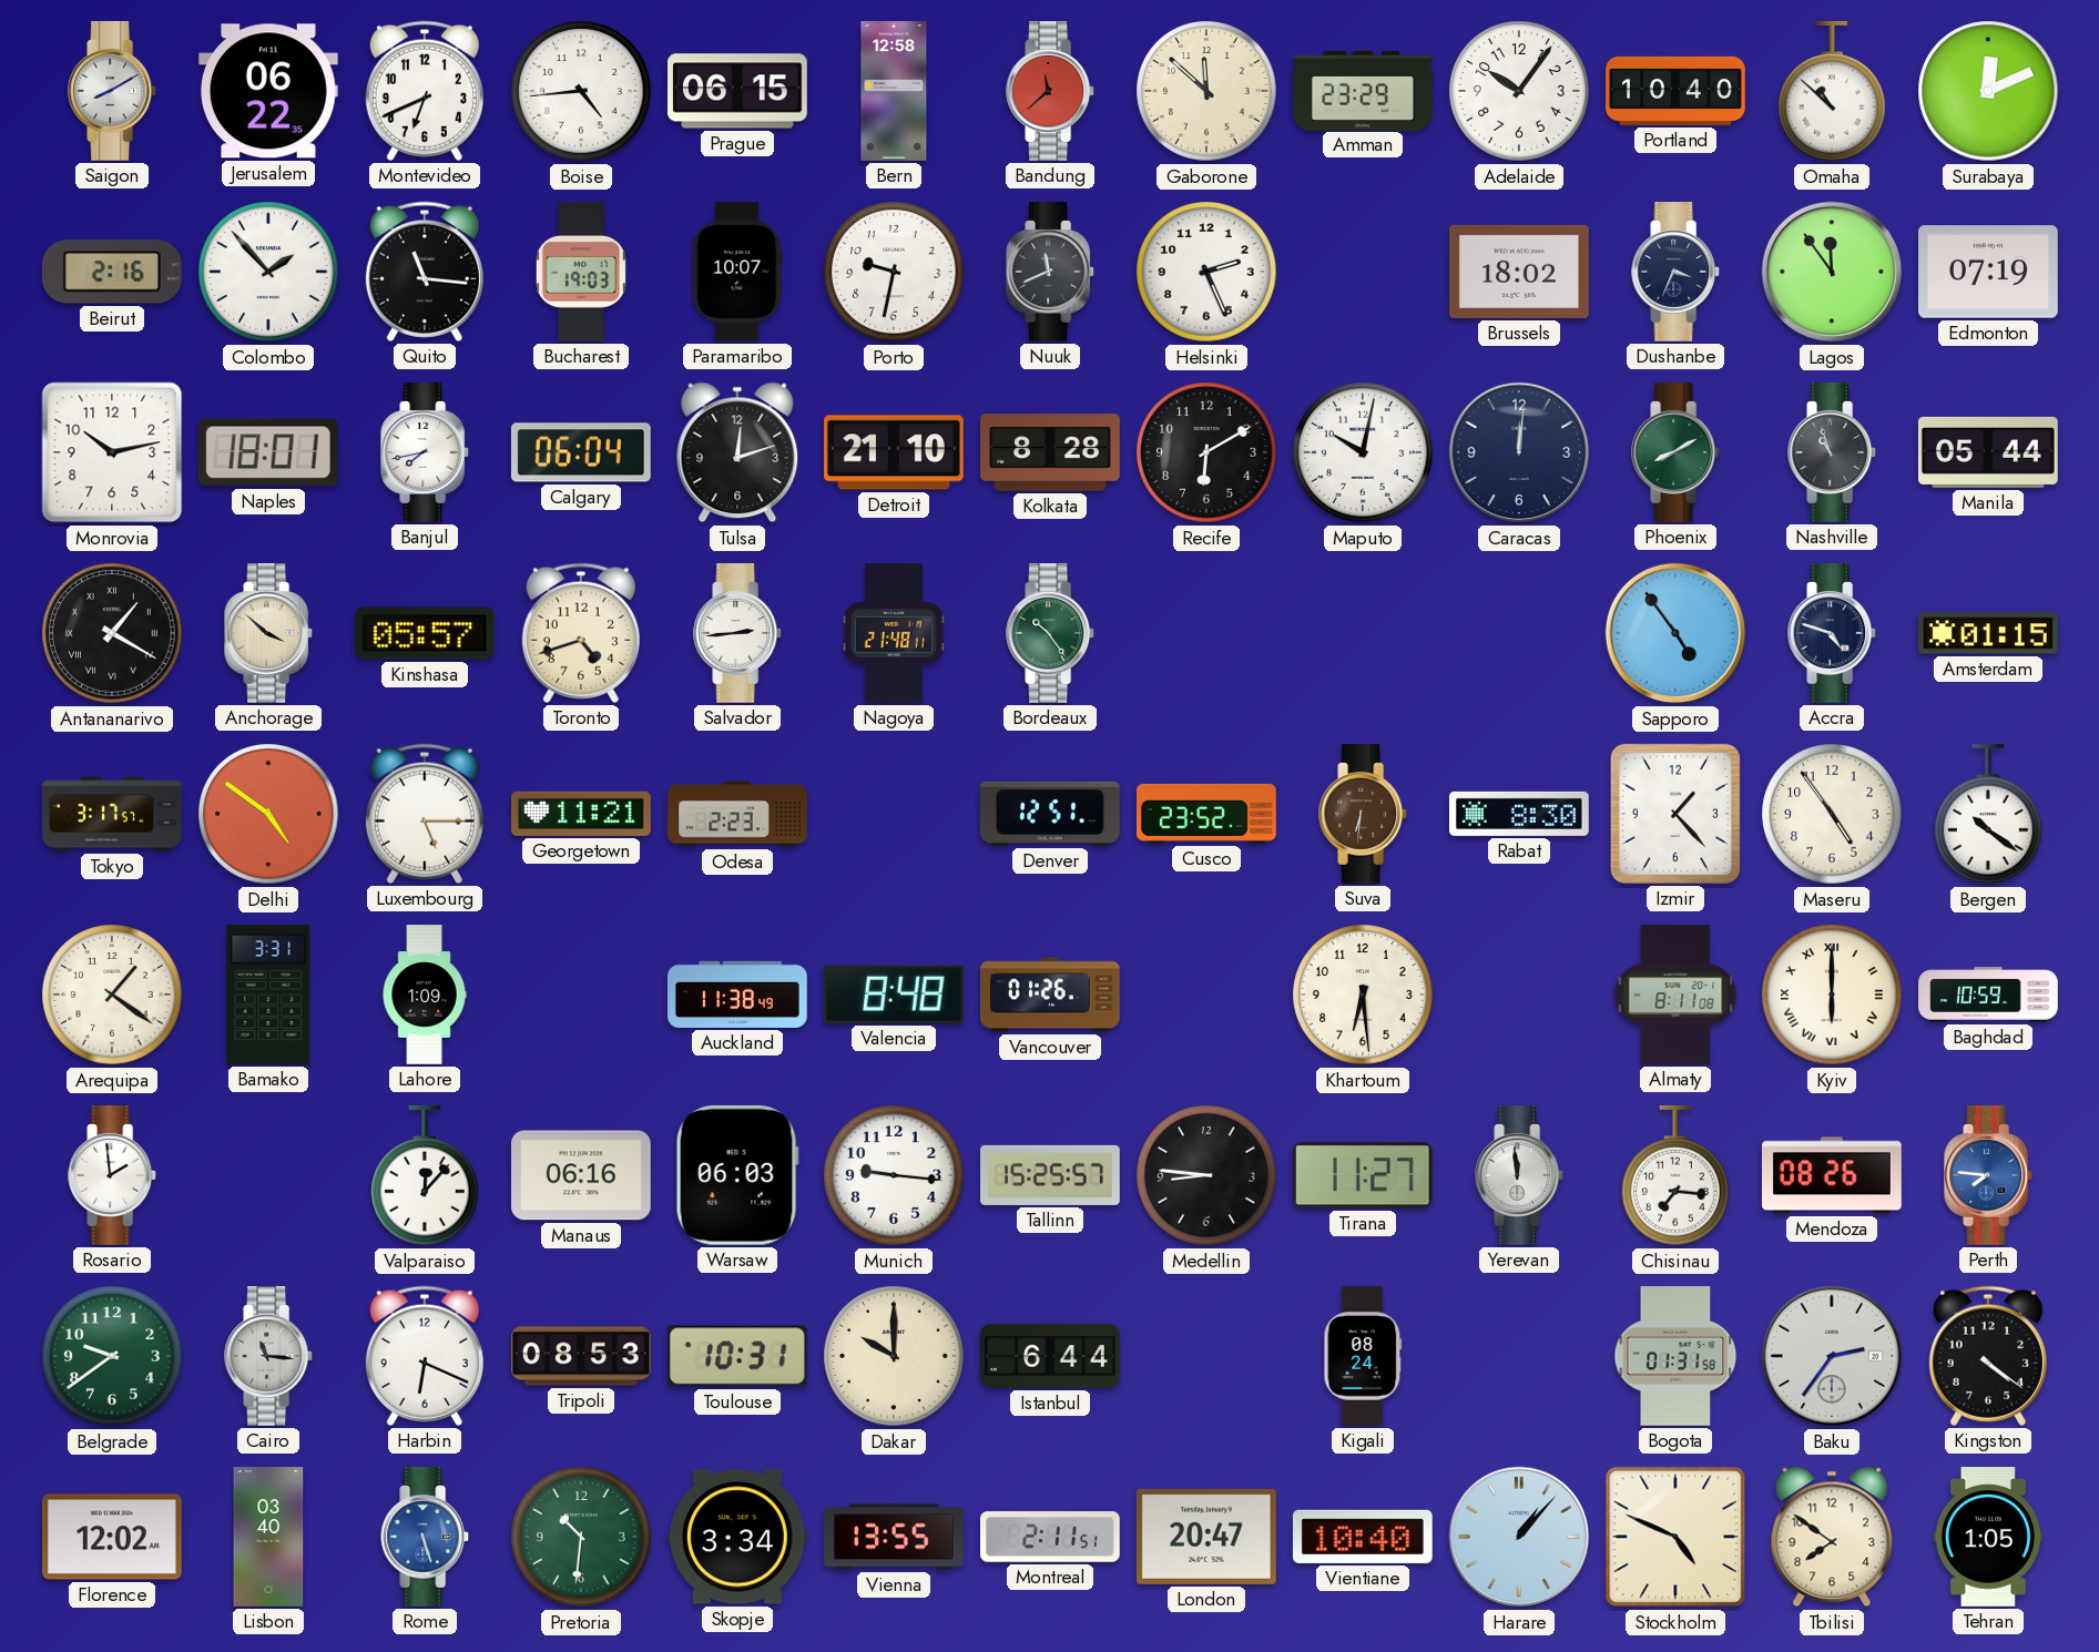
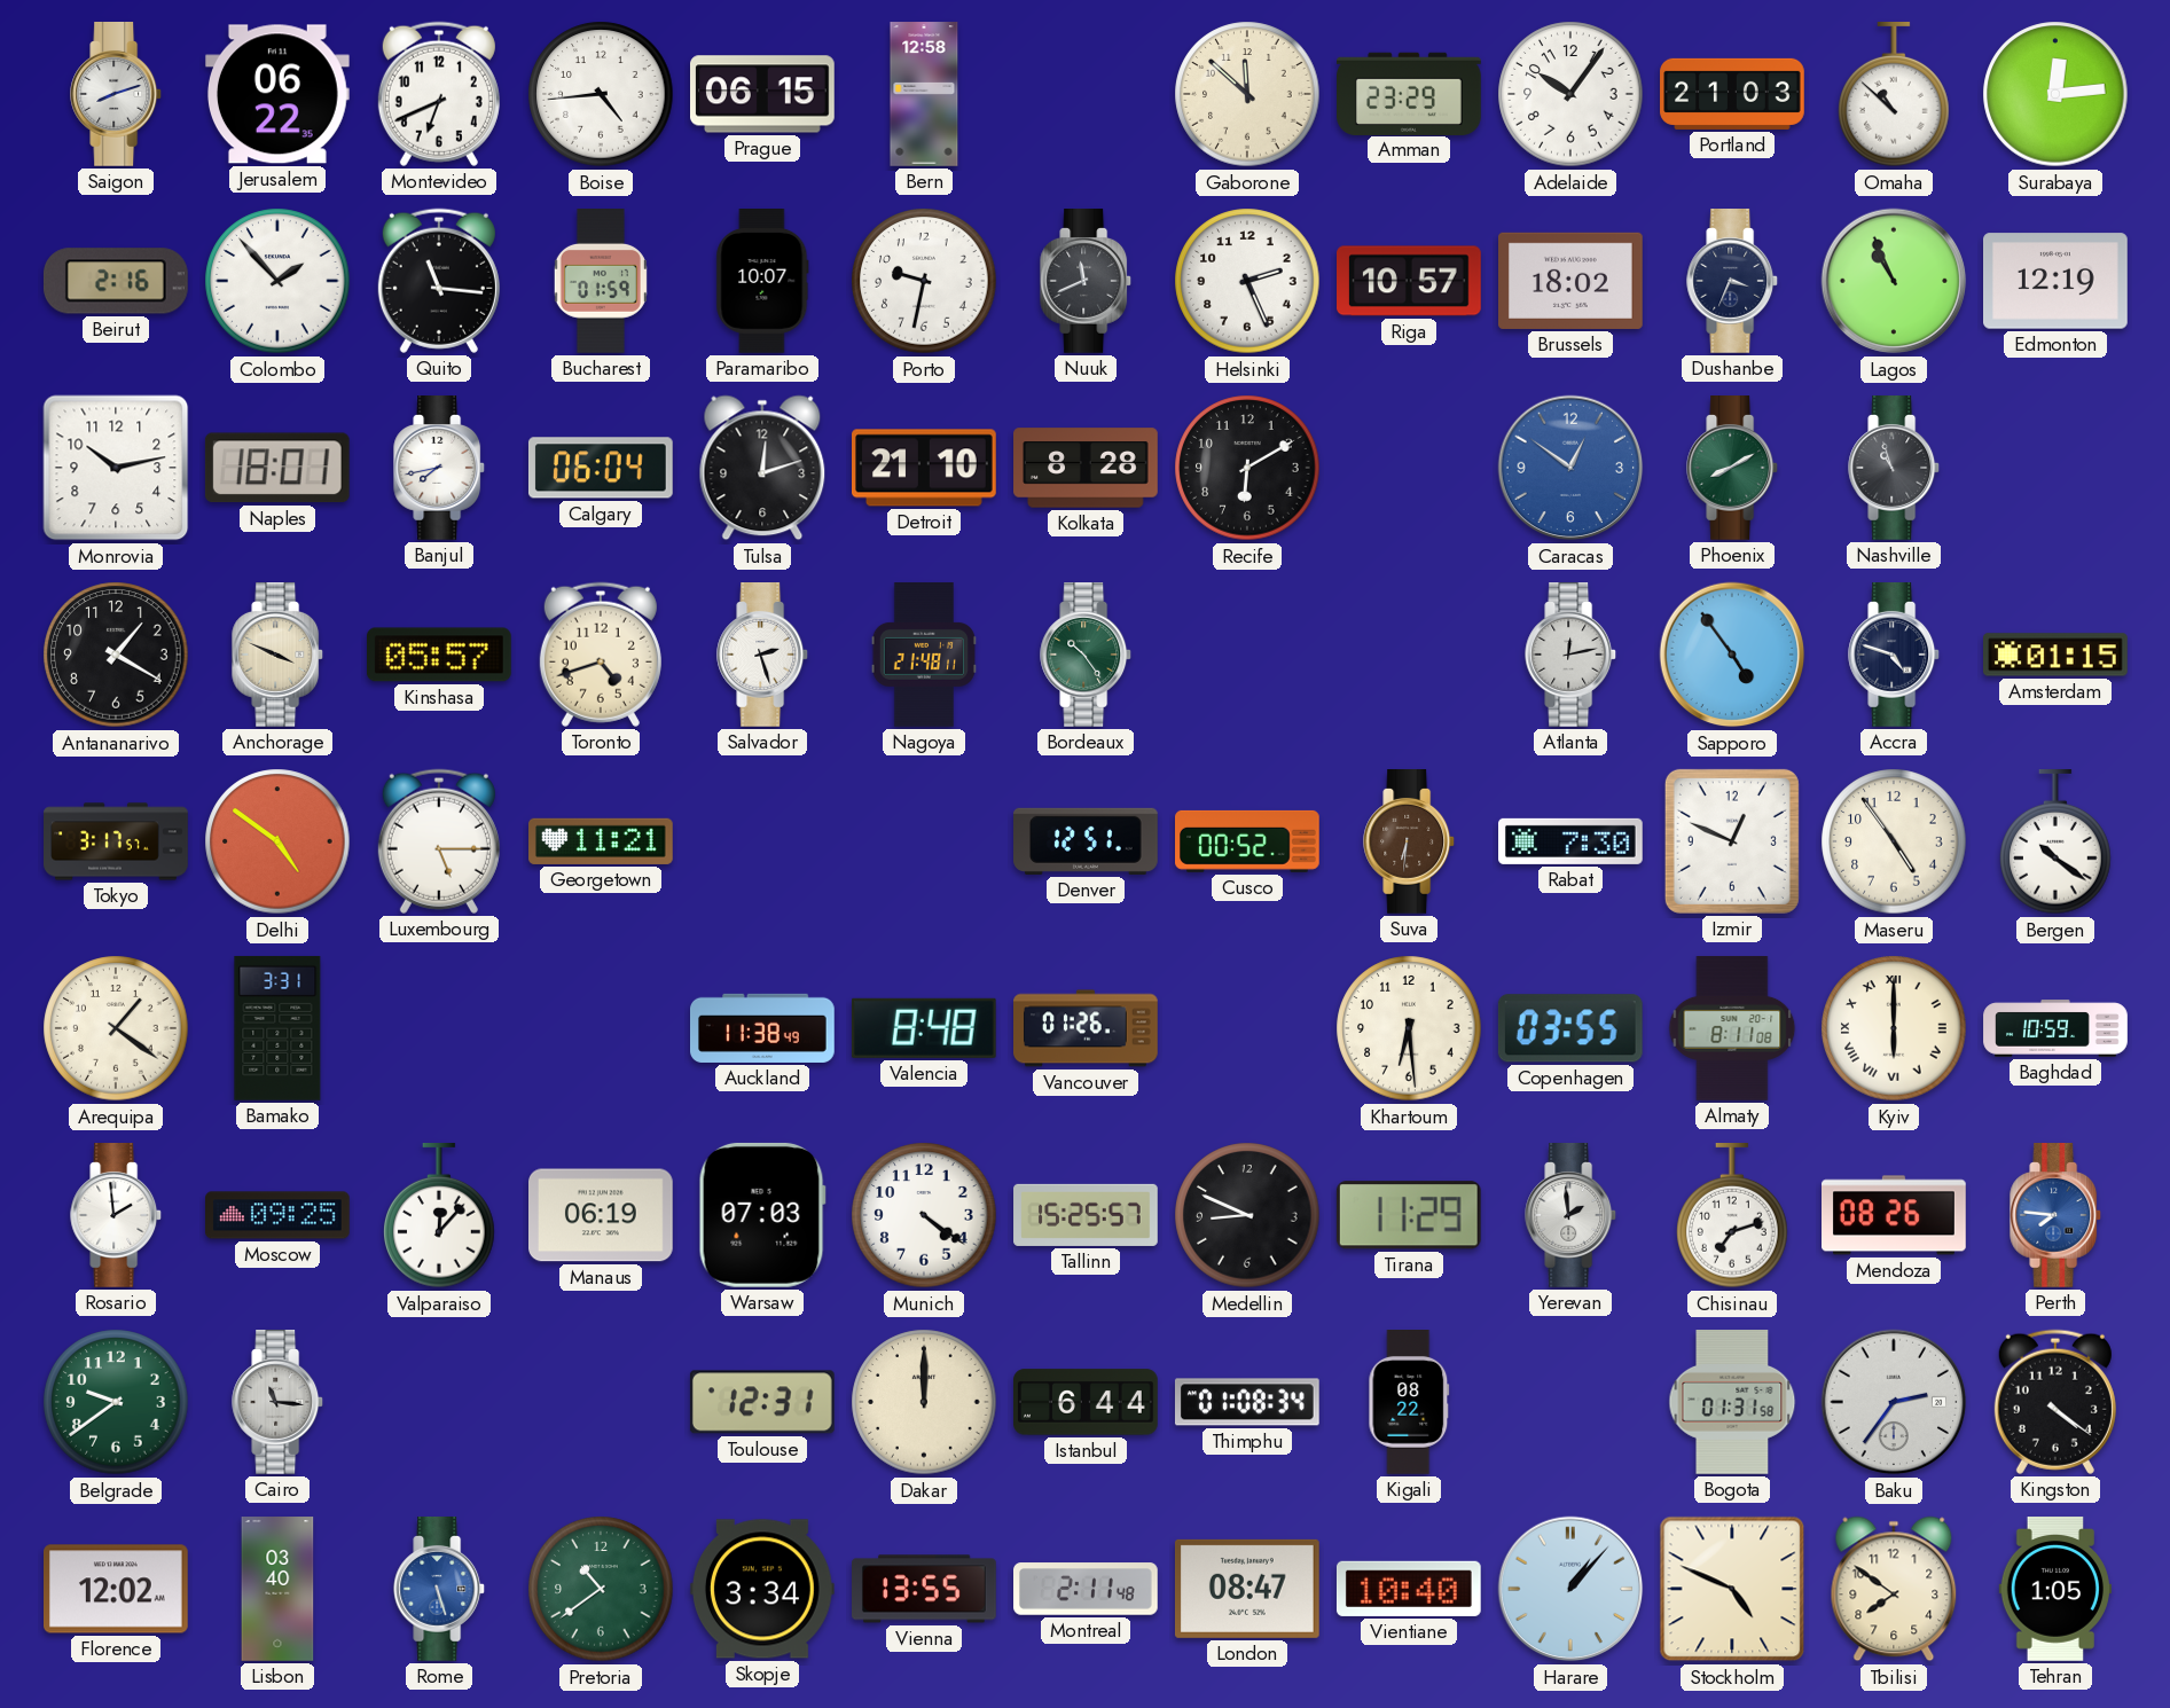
Saigon: 8:10 -> 8:12 (117, 95)
Bandung: 11:38 -> none (1051, 92)
Portland: 10:40 -> 21:03 (1732, 94)
Surabaya: 12:11 -> 12:14 (2055, 94)
Bucharest: 19:03 -> 01:59 (601, 282)
Riga: none -> 10:57 (1410, 281)
Lagos: 11:54 -> 10:56 (1894, 281)
Edmonton: 07:19 -> 12:19 (2057, 281)
Maputo: 10:02 -> none (1363, 452)
Caracas: 12:01 -> 12:51 (1570, 468)
Caracas dial: navy -> blue (1570, 468)
Manila: 05:44 -> none (1988, 452)
Antananarivo numerals: Roman -> Arabic (116, 655)
Anchorage: 3:52 -> 3:49 (279, 656)
Salvador: 2:44 -> 2:27 (763, 656)
Atlanta: none -> 12:13 (1572, 656)
Odesa: 2:23 -> none (737, 814)
Cusco: 23:52 -> 00:52 (1248, 841)
Rabat: 8:30 -> 7:30 (1572, 841)
Izmir: 1:23 -> 12:49 (1732, 841)
Lahore: 1:09 -> none (425, 995)
Copenhagen: none -> 03:55 (1570, 1028)
Moscow: none -> 09:25 (279, 1215)
Manaus: 06:16 -> 06:19 (602, 1215)
Warsaw: 06:03 -> 07:03 (762, 1215)
Munich: 9:16 -> 4:21 (924, 1215)
Medellin: 8:46 -> 8:49 (1247, 1215)
Tirana: 11:27 -> 11:29 (1409, 1215)
Yerevan: 11:59 -> 1:59 (1572, 1216)
Chisinau: 7:16 -> 7:12 (1732, 1216)
Harbin: 6:19 -> none (425, 1356)
Tripoli: 08:53 -> none (582, 1356)
Toulouse: 10:31 -> 12:31 (762, 1402)
Dakar: 10:00 -> 12:00 (924, 1402)
Thimphu: none -> 01:08 (1247, 1402)
Kigali: 08:24 -> 08:22 (1409, 1403)
Pretoria: 10:31 -> 10:39 (601, 1589)
Montreal: 2:11:51 -> 2:11:48 (1087, 1589)
London: 20:47 -> 08:47 (1247, 1589)
